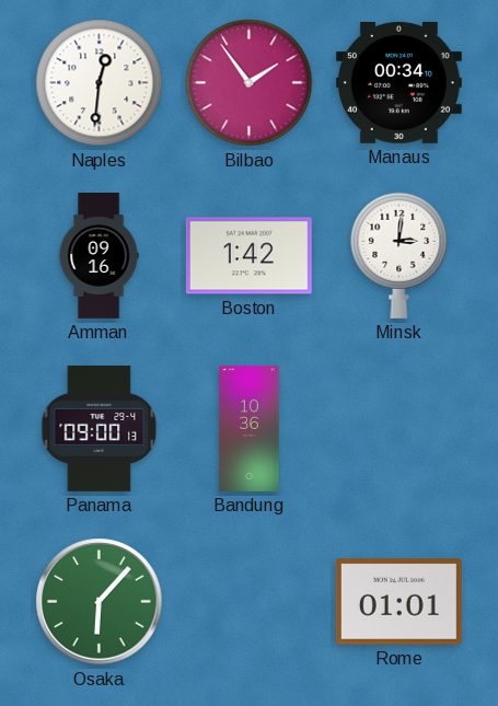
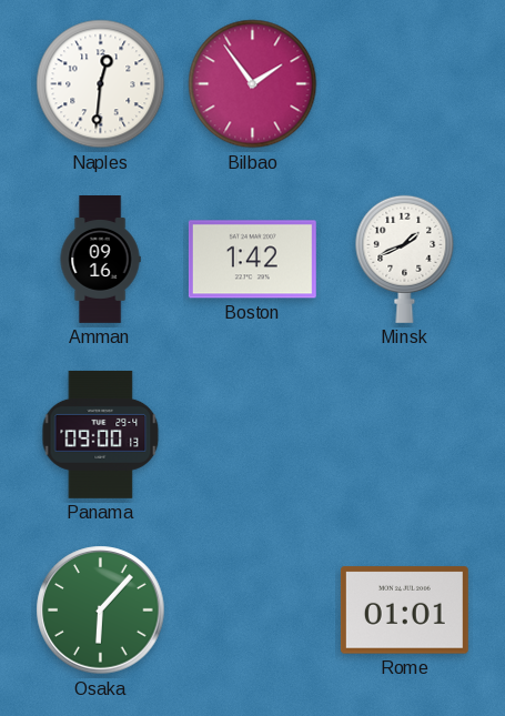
Manaus: 00:34 -> none (398, 82)
Minsk: 3:01 -> 1:41 (405, 259)
Bandung: 10:36 -> none (250, 429)
